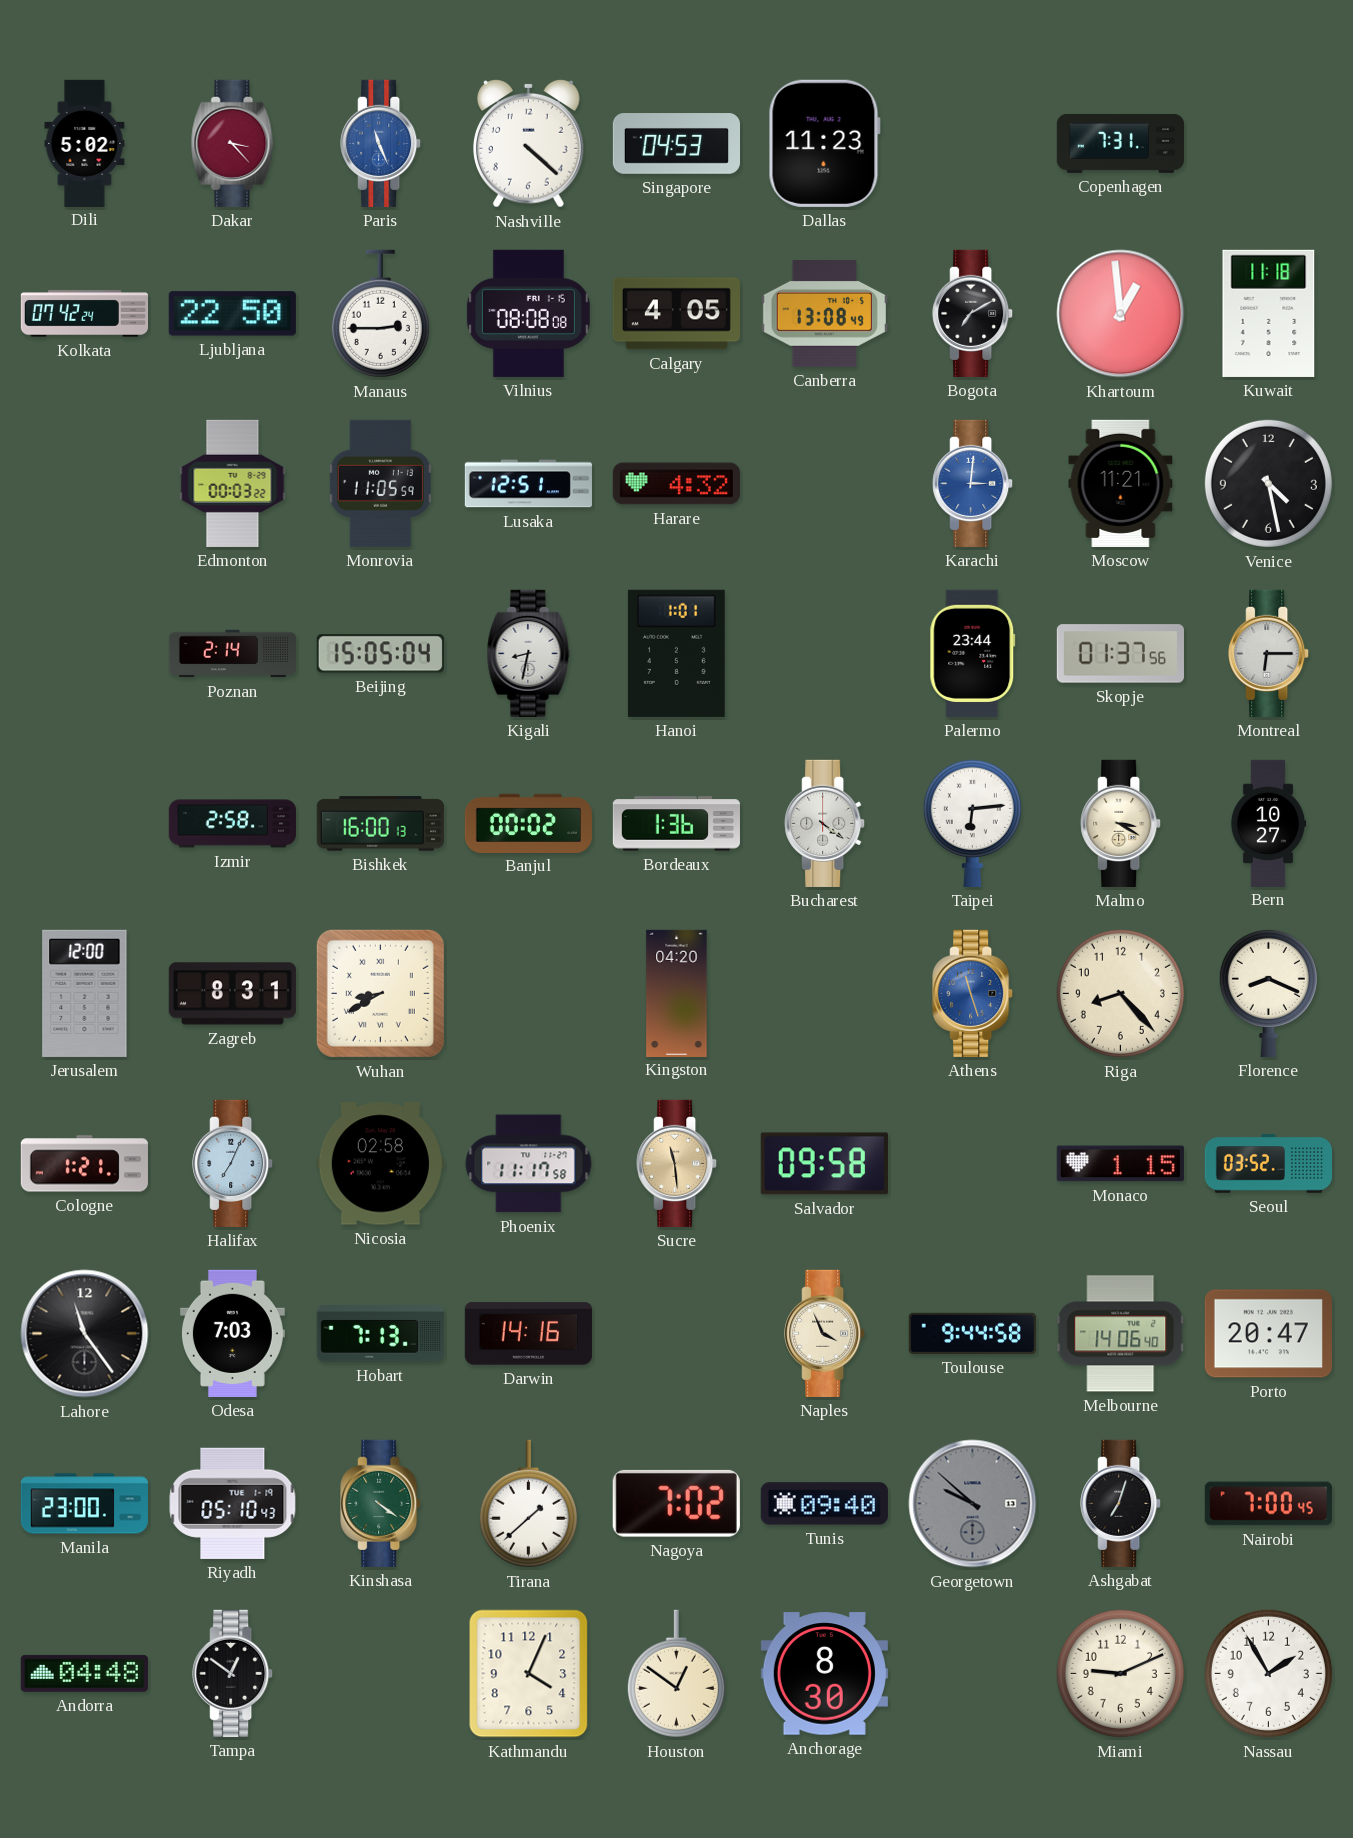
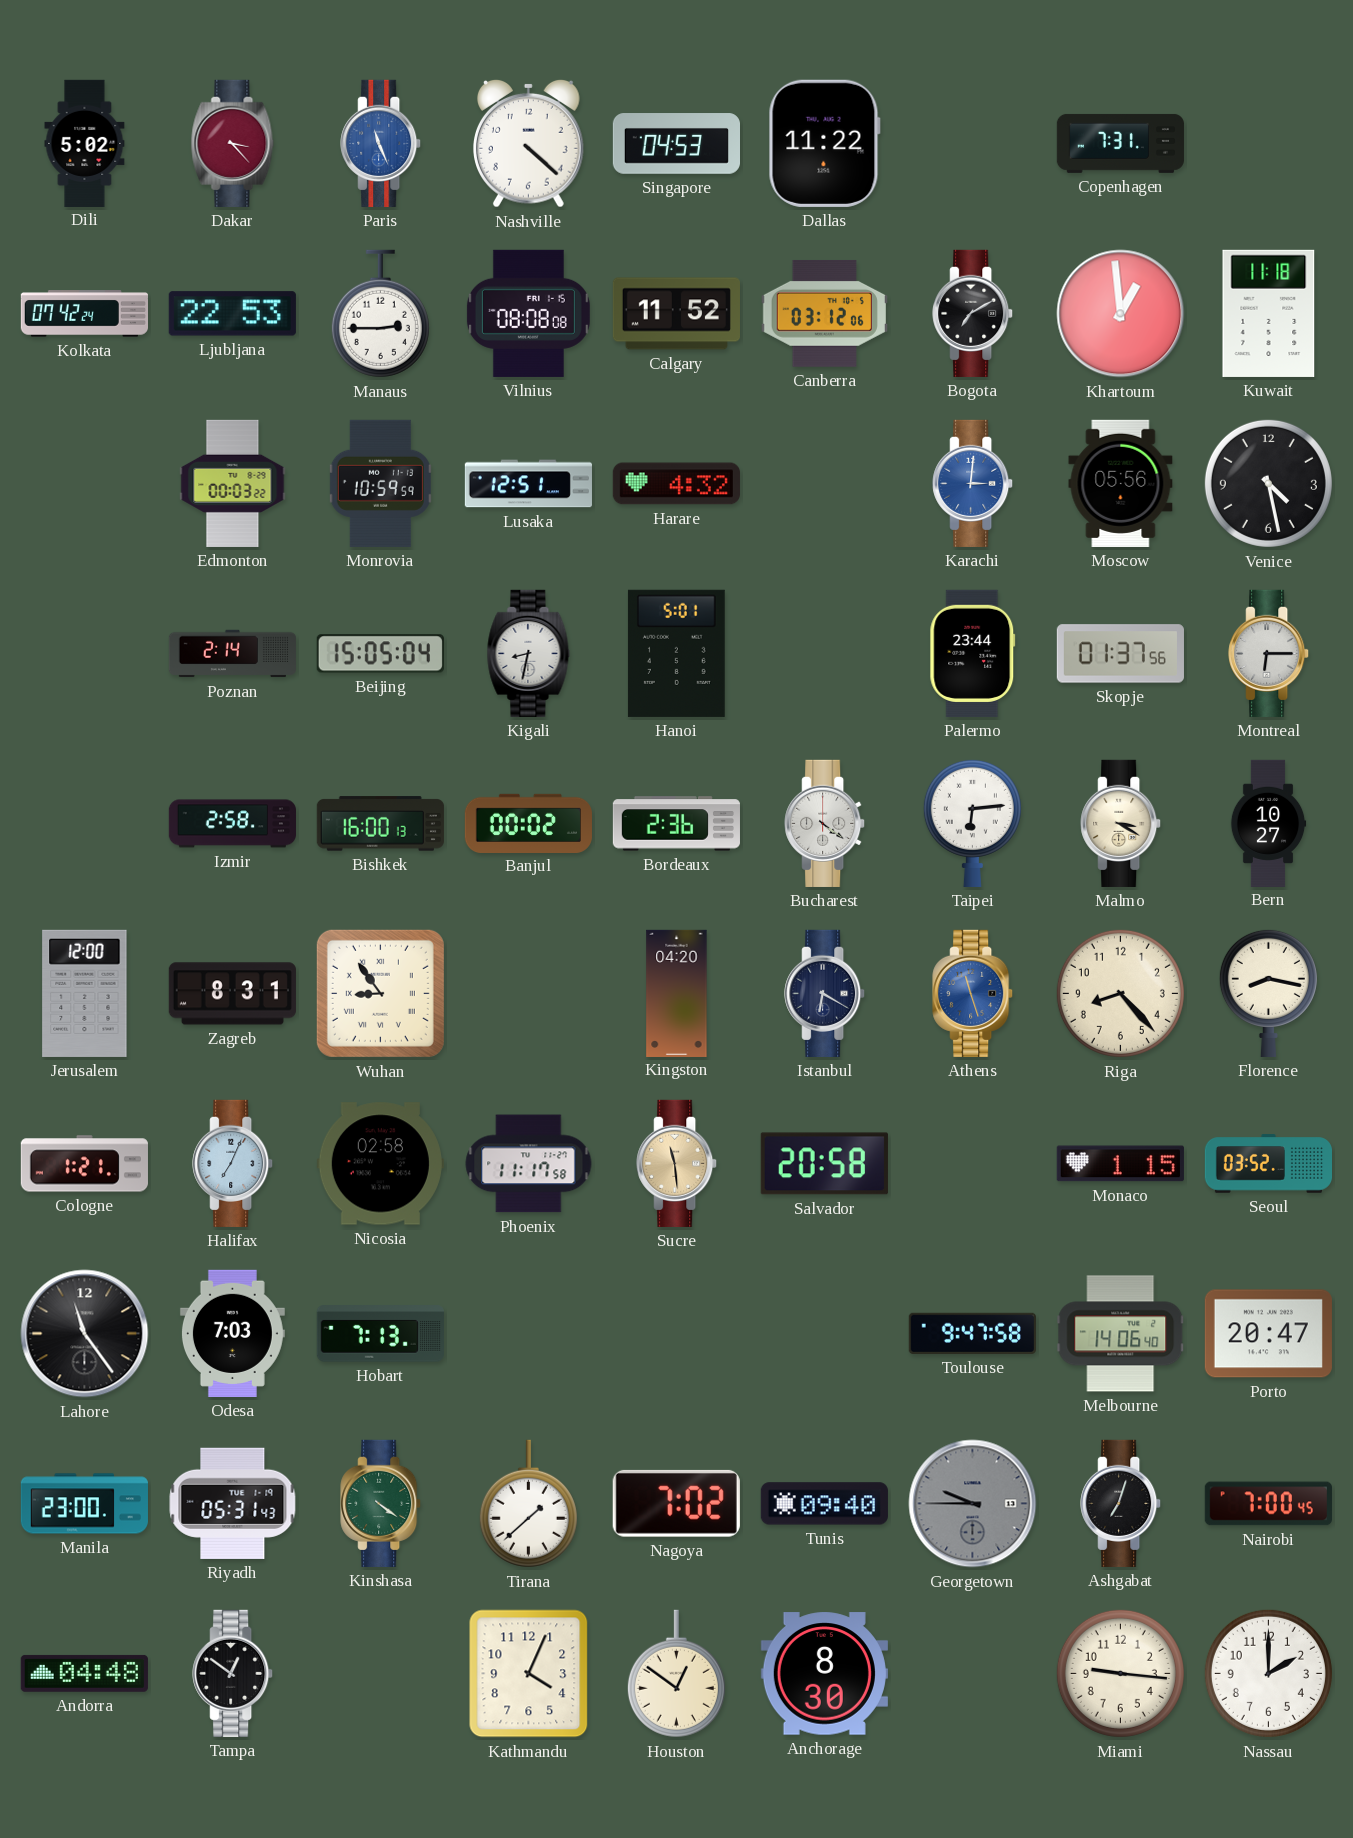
Dallas: 11:23 -> 11:22 (824, 143)
Ljubljana: 22:50 -> 22:53 (232, 314)
Calgary: 4:05 -> 11:52 (676, 314)
Canberra: 13:08 -> 03:12 (824, 313)
Monrovia: 11:05 -> 10:59 (380, 483)
Moscow: 11:21 -> 05:56 (1121, 483)
Hanoi: 1:01 -> 5:01 (676, 653)
Bordeaux: 1:36 -> 2:36 (676, 824)
Wuhan: 8:40 -> 8:54 (380, 993)
Istanbul: none -> 6:20 (825, 993)
Florence: 8:19 -> 8:17 (1268, 993)
Salvador: 09:58 -> 20:58 (824, 1164)
Darwin: 14:16 -> none (528, 1334)
Naples: 3:56 -> none (825, 1333)
Toulouse: 9:44 -> 9:47 (972, 1333)
Riyadh: 05:10 -> 05:31 (233, 1503)
Georgetown: 9:52 -> 9:45 (973, 1504)
Miami: 9:11 -> 9:16 (1120, 1673)
Nassau: 1:55 -> 2:00 (1268, 1673)
